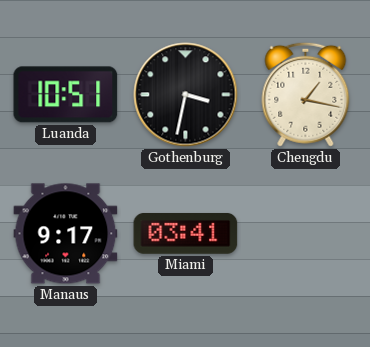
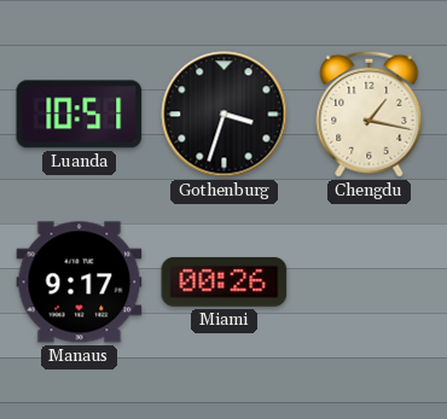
Gothenburg: 3:32 -> 3:33 (225, 115)
Miami: 03:41 -> 00:26 (225, 283)
